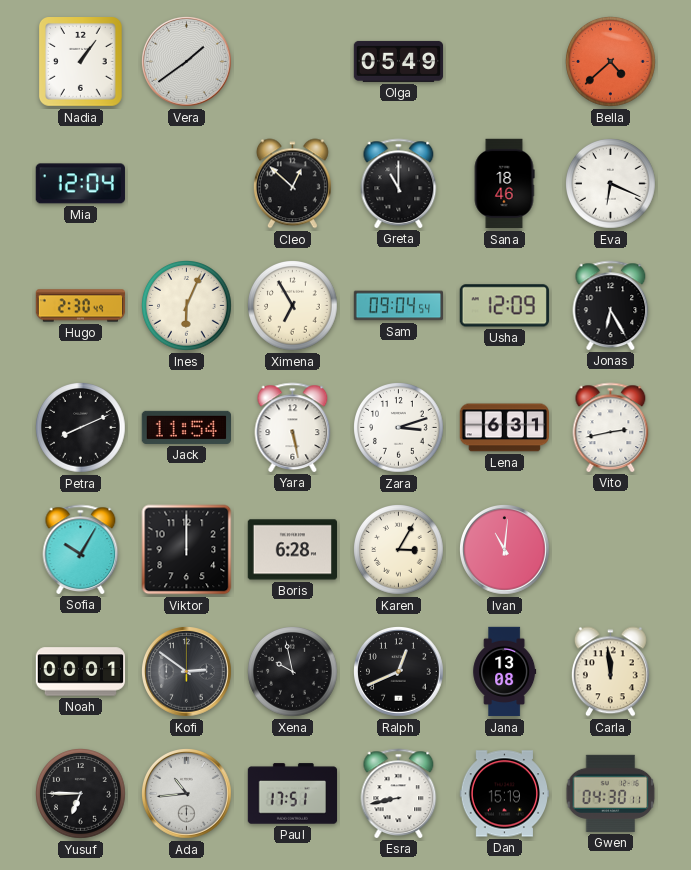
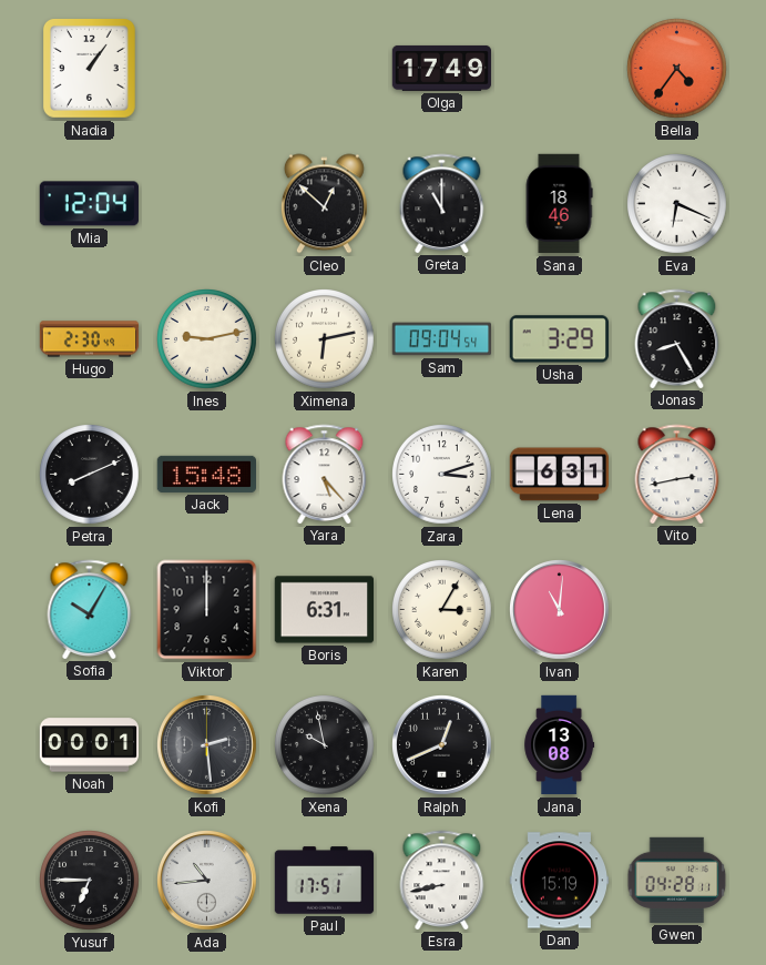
Vera: 1:39 -> none (187, 62)
Olga: 05:49 -> 17:49 (442, 68)
Bella: 4:38 -> 4:36 (677, 69)
Ines: 6:04 -> 9:13 (207, 339)
Ximena: 6:55 -> 6:13 (325, 339)
Usha: 12:09 -> 3:29 (559, 339)
Jonas: 6:25 -> 8:25 (677, 338)
Jack: 11:54 -> 15:48 (206, 474)
Yara: 5:28 -> 5:23 (325, 474)
Boris: 6:28 -> 6:31 (324, 610)
Kofi: 2:51 -> 2:29 (207, 745)
Carla: 11:59 -> none (610, 672)
Gwen: 04:30 -> 04:28 (677, 880)
